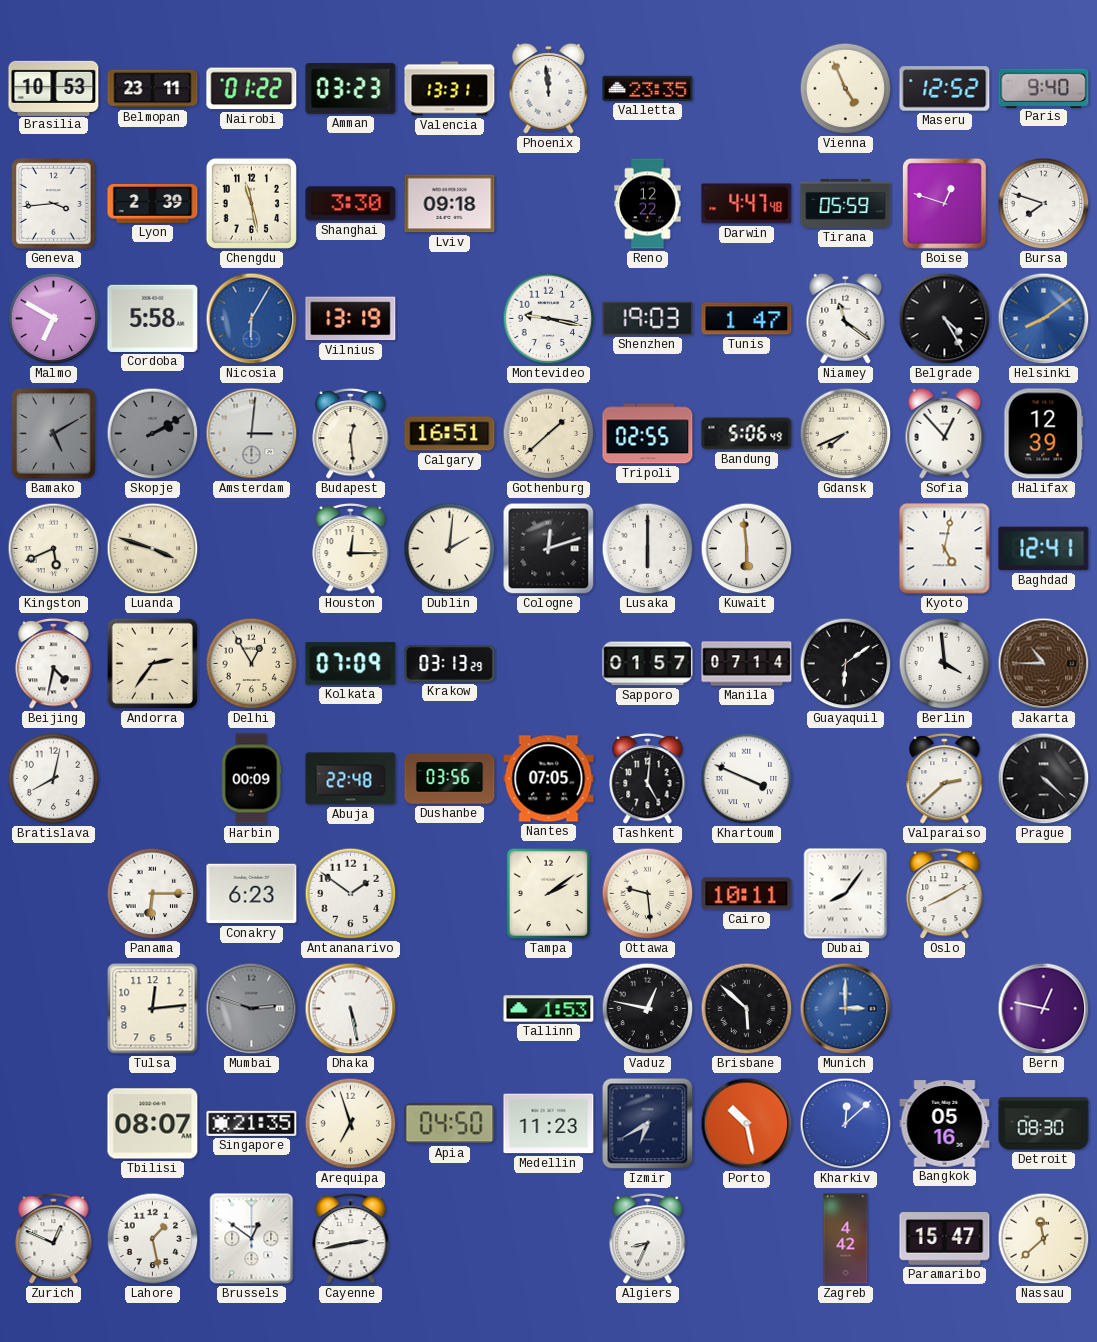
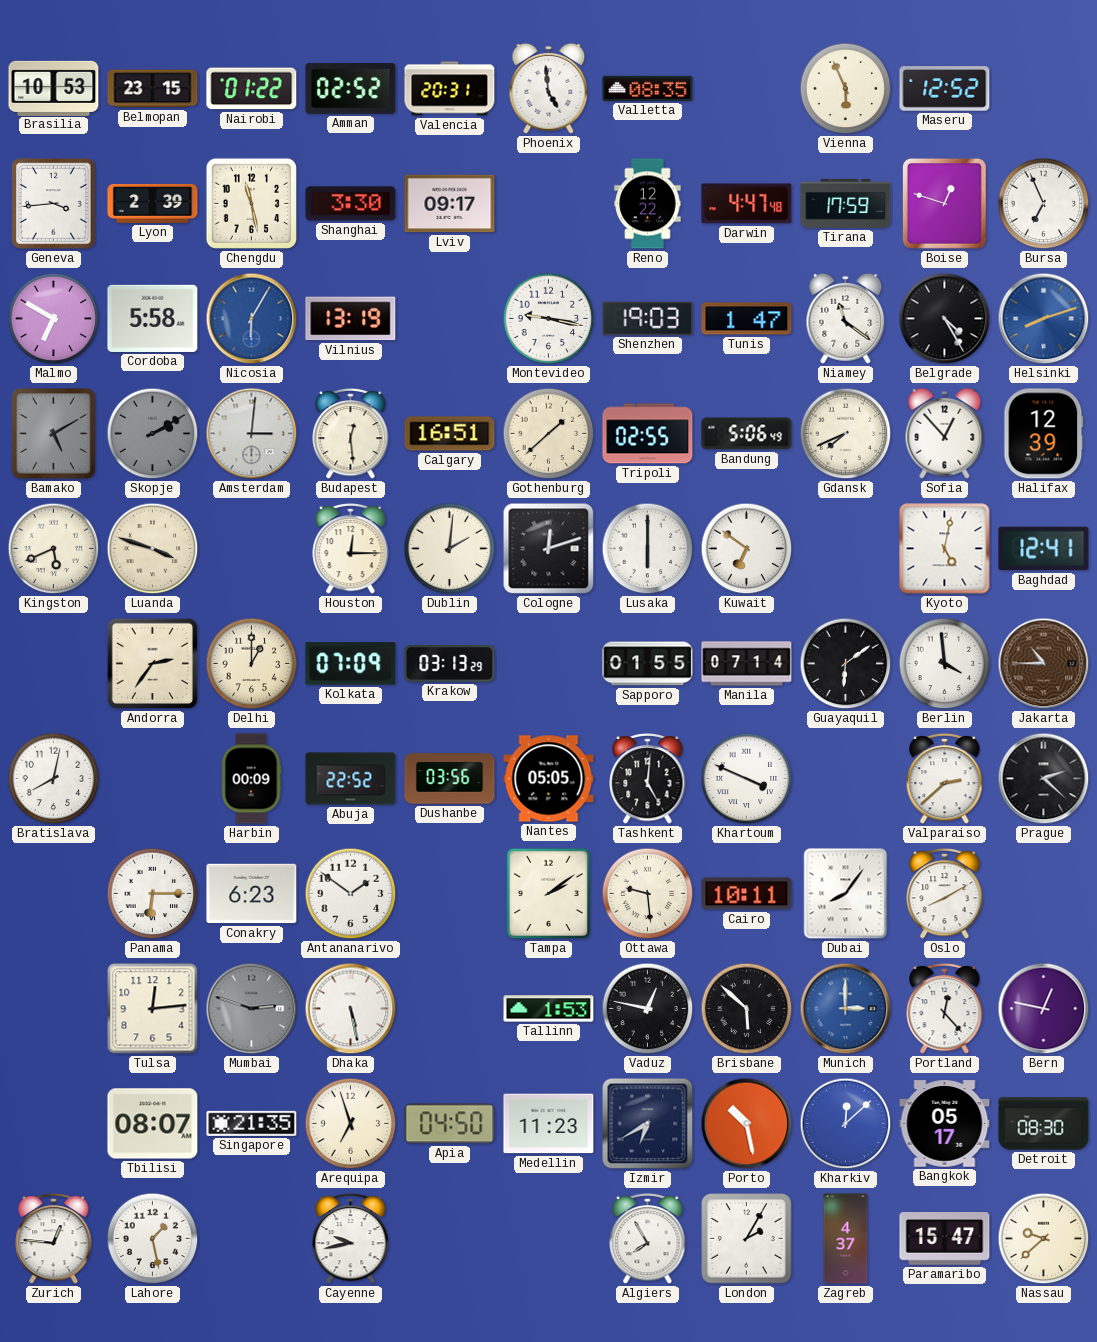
Belmopan: 23:11 -> 23:15 (153, 89)
Amman: 03:23 -> 02:52 (351, 89)
Valencia: 13:31 -> 20:31 (450, 89)
Phoenix: 11:59 -> 4:59 (549, 88)
Valletta: 23:35 -> 08:35 (648, 88)
Vienna: 4:56 -> 5:56 (846, 89)
Paris: 9:40 -> none (1044, 88)
Lviv: 09:18 -> 09:17 (450, 204)
Tirana: 05:59 -> 17:59 (846, 203)
Bursa: 7:48 -> 6:56 (1044, 204)
Helsinki: 8:09 -> 8:12 (1044, 319)
Kuwait: 5:59 -> 6:51 (747, 549)
Beijing: 4:32 -> none (54, 663)
Delhi: 12:55 -> 1:00 (252, 664)
Sapporo: 01:57 -> 01:55 (648, 664)
Abuja: 22:48 -> 22:52 (351, 779)
Nantes: 07:05 -> 05:05 (549, 779)
Prague: 4:22 -> 2:22 (1044, 779)
Portland: none -> 12:23 (945, 1008)
Bangkok: 05:16 -> 05:17 (945, 1124)
Zurich: 12:49 -> 12:46 (54, 1238)
Brussels: 12:51 -> none (252, 1239)
Cayenne: 2:43 -> 9:43 (351, 1238)
Algiers: 8:34 -> 7:55 (648, 1238)
London: none -> 2:05 (747, 1239)
Zagreb: 4:42 -> 4:37 (846, 1239)
Nassau: 11:38 -> 9:38 (1044, 1239)
